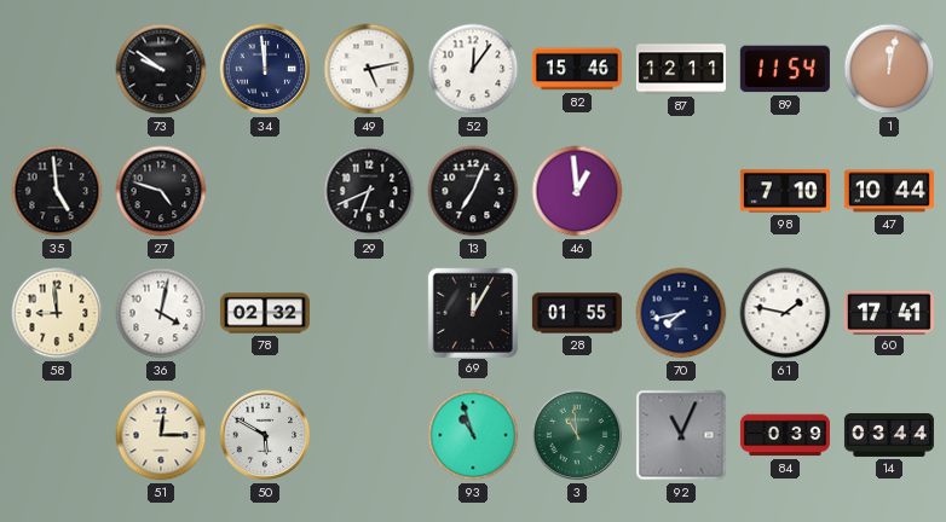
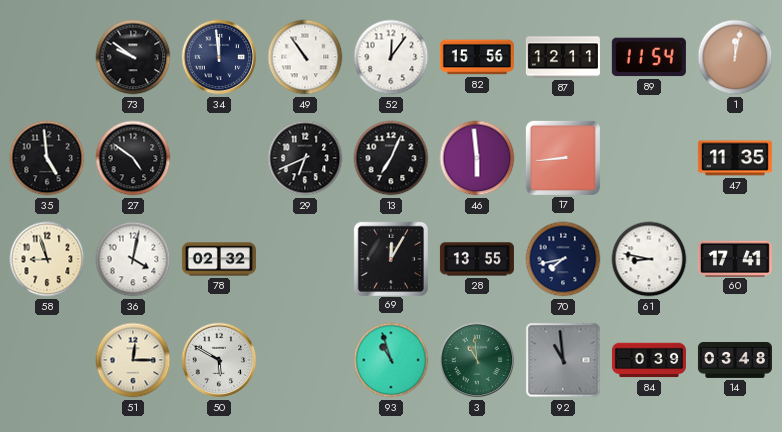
49: 5:13 -> 10:54 (305, 57)
82: 15:46 -> 15:56 (477, 57)
27: 4:48 -> 4:51 (133, 158)
46: 12:59 -> 5:59 (477, 158)
17: none -> 8:44 (563, 158)
98: 7:10 -> none (785, 191)
47: 10:44 -> 11:35 (735, 158)
58: 8:59 -> 8:57 (47, 259)
28: 01:55 -> 13:55 (477, 259)
61: 1:47 -> 8:47 (649, 259)
92: 11:04 -> 10:59 (563, 360)
14: 03:44 -> 03:48 (735, 360)
